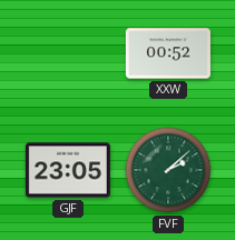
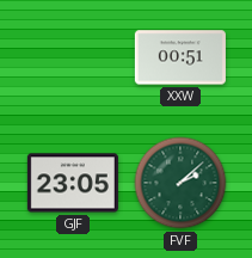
XXW: 00:52 -> 00:51 (180, 57)
